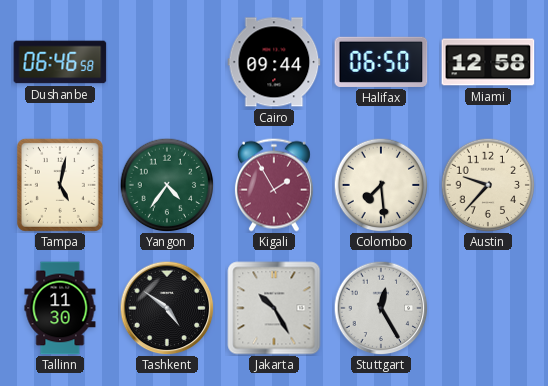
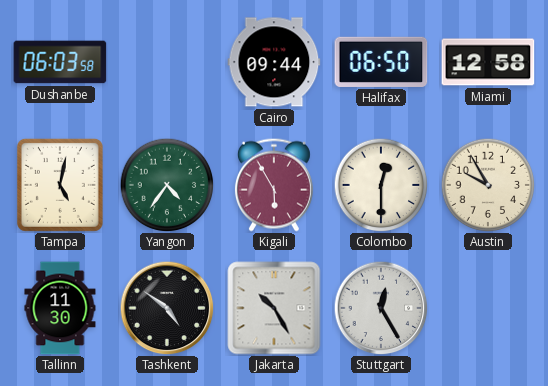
Dushanbe: 06:46 -> 06:03 (60, 62)
Kigali: 1:55 -> 5:55 (274, 185)
Colombo: 7:29 -> 12:30 (381, 185)
Austin: 9:37 -> 9:55 (488, 185)
